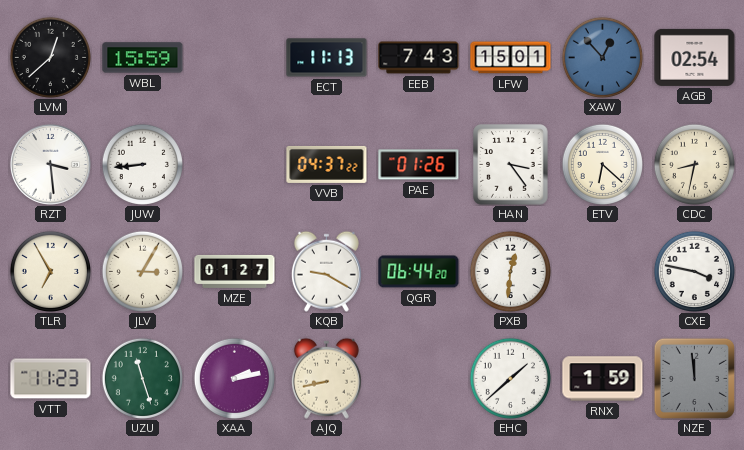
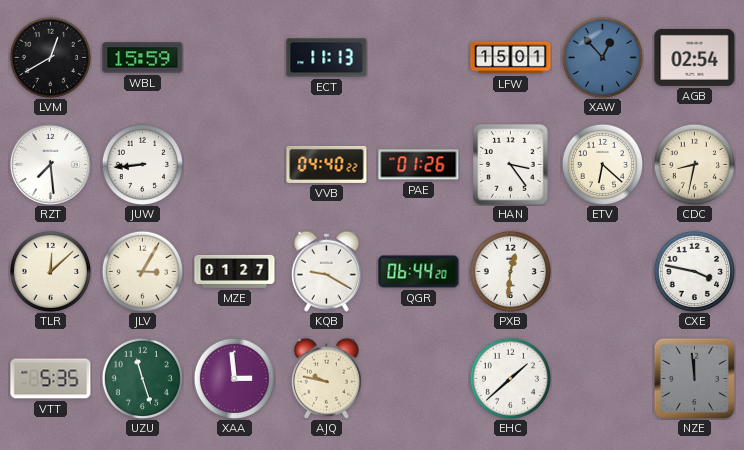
LVM: 12:38 -> 12:40 (50, 57)
EEB: 7:43 -> none (419, 58)
RZT: 3:29 -> 7:29 (50, 164)
VVB: 04:37 -> 04:40 (327, 164)
TLR: 6:55 -> 12:08 (50, 271)
VTT: 11:23 -> 5:35 (51, 379)
XAA: 2:13 -> 2:59 (234, 378)
AJQ: 8:43 -> 9:47 (326, 378)
RNX: 1:59 -> none (603, 379)
